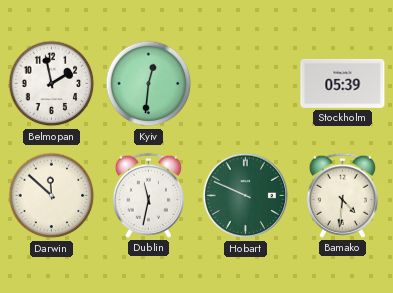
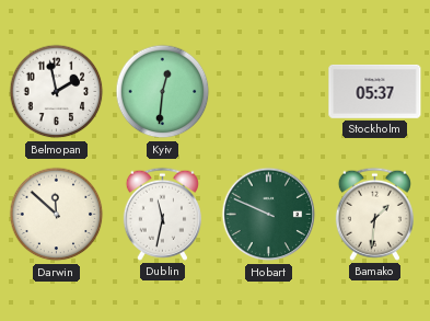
Stockholm: 05:39 -> 05:37 (375, 91)
Bamako: 4:31 -> 1:31 (374, 214)
